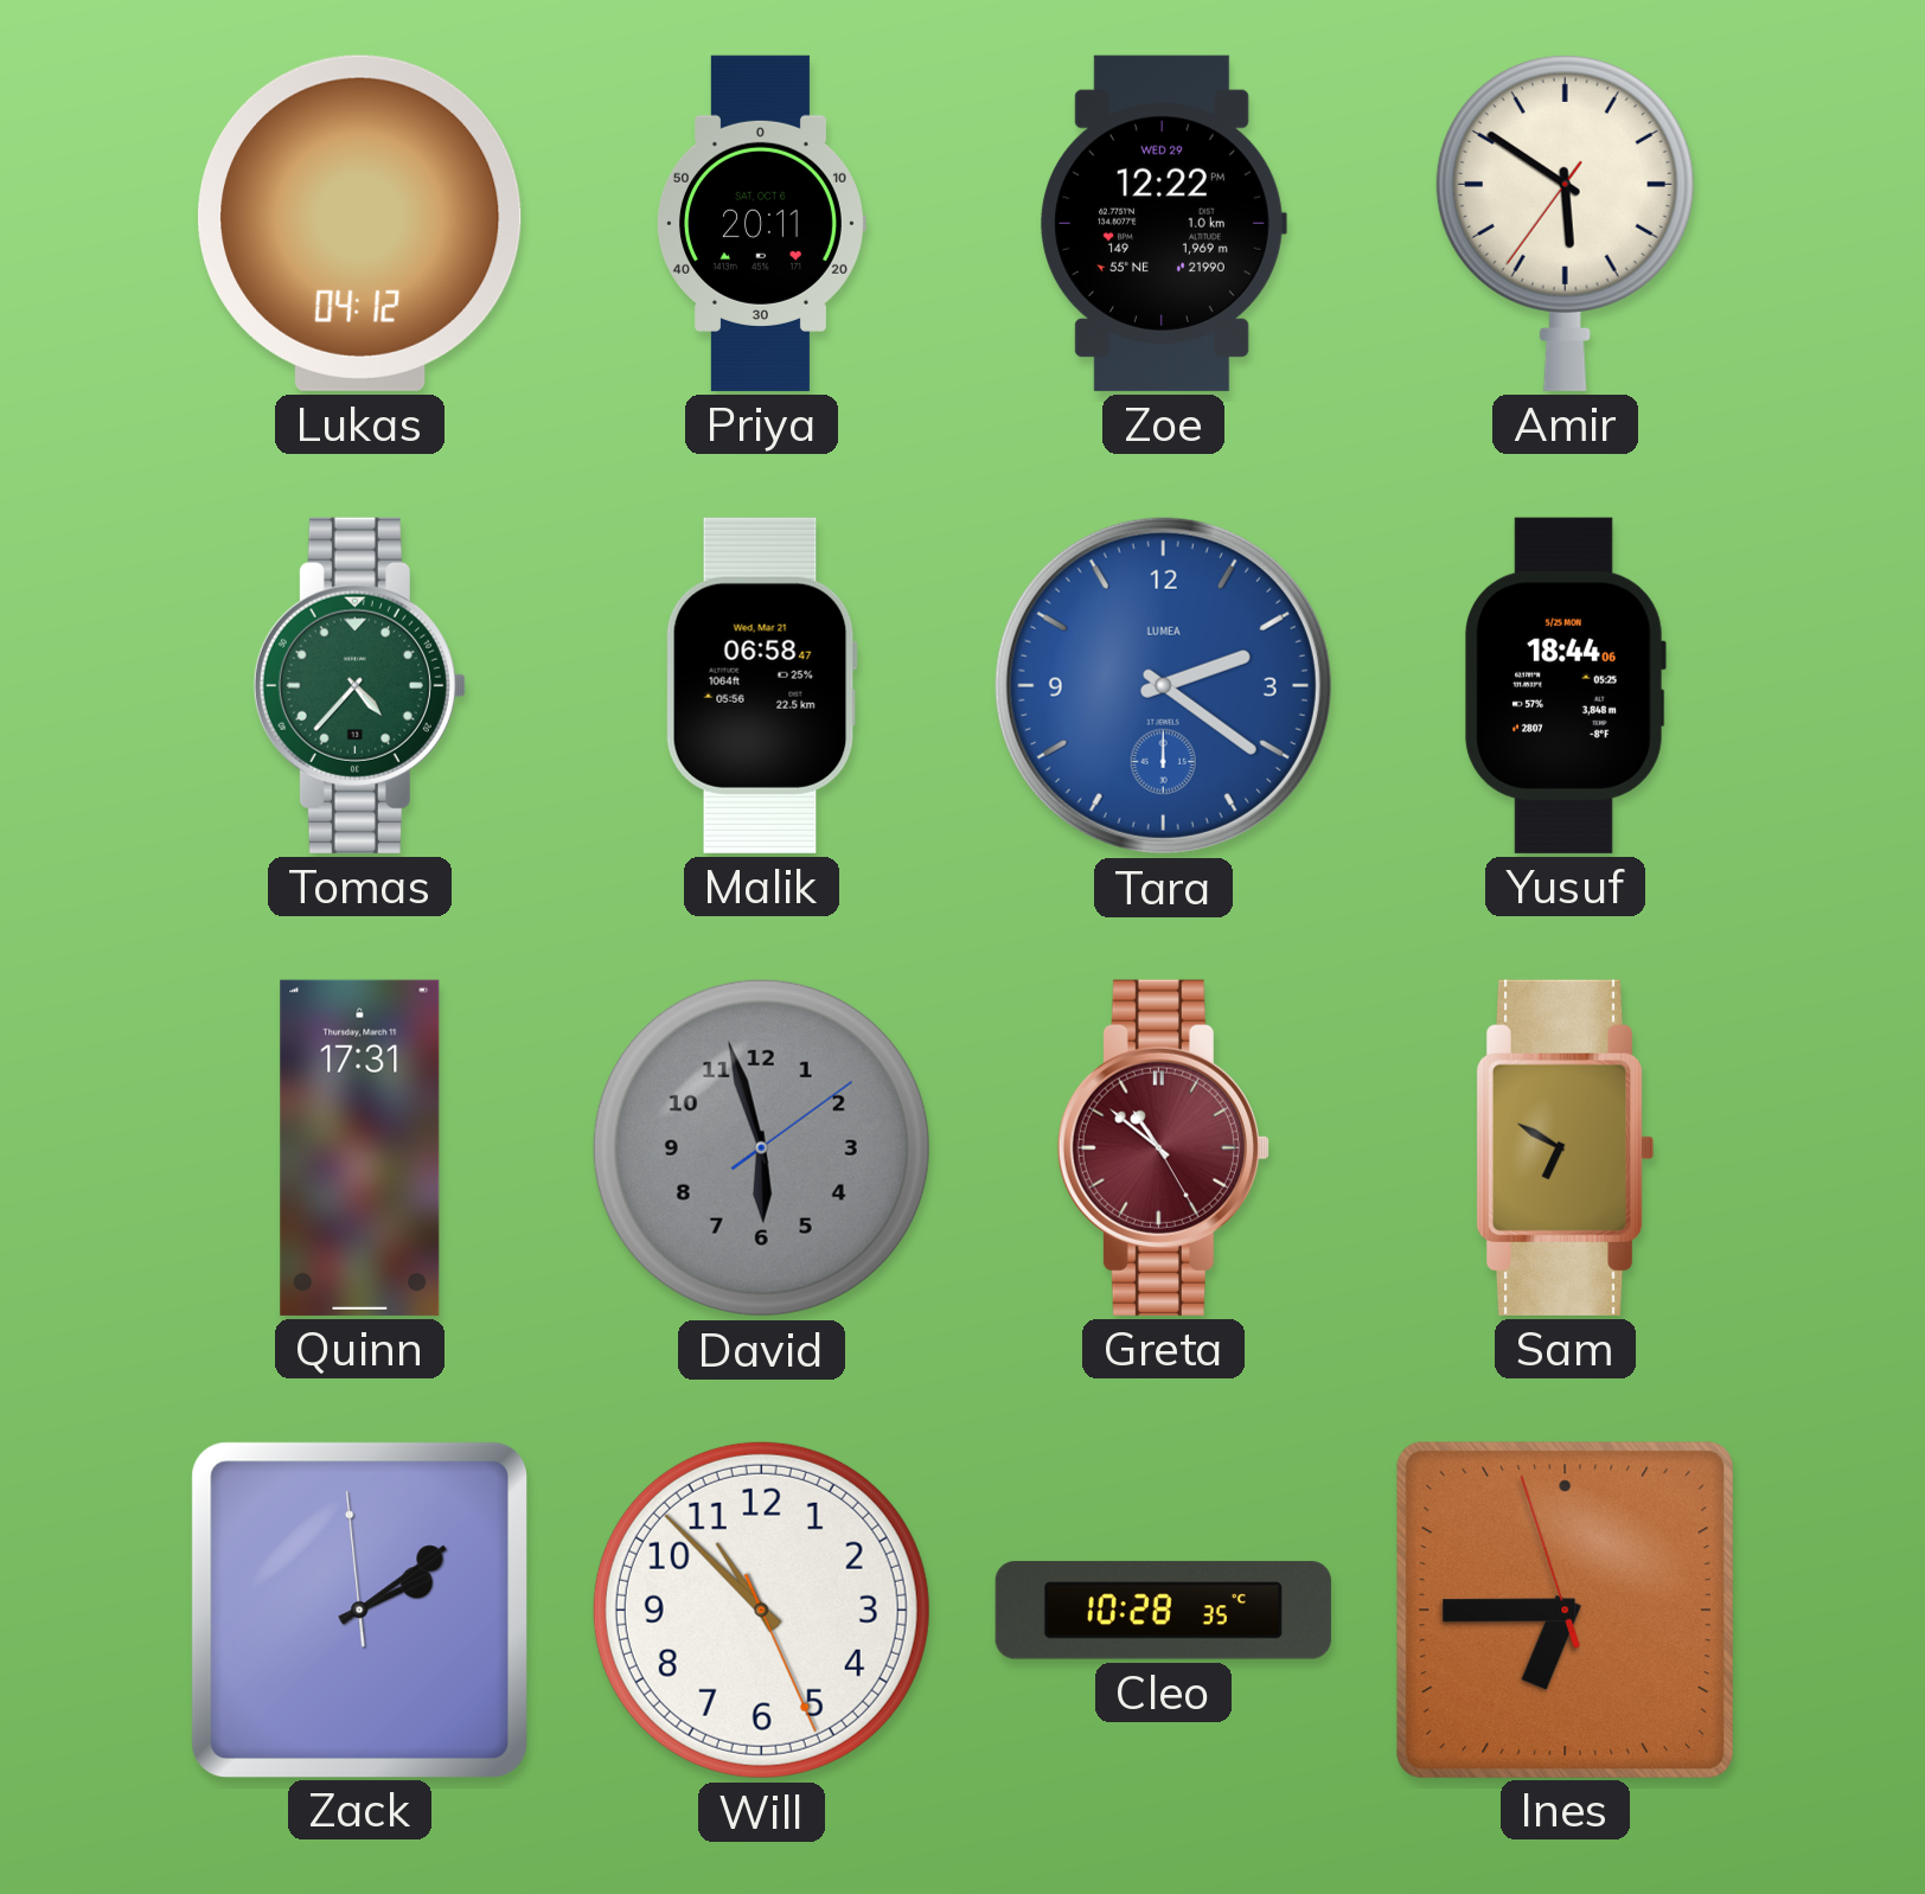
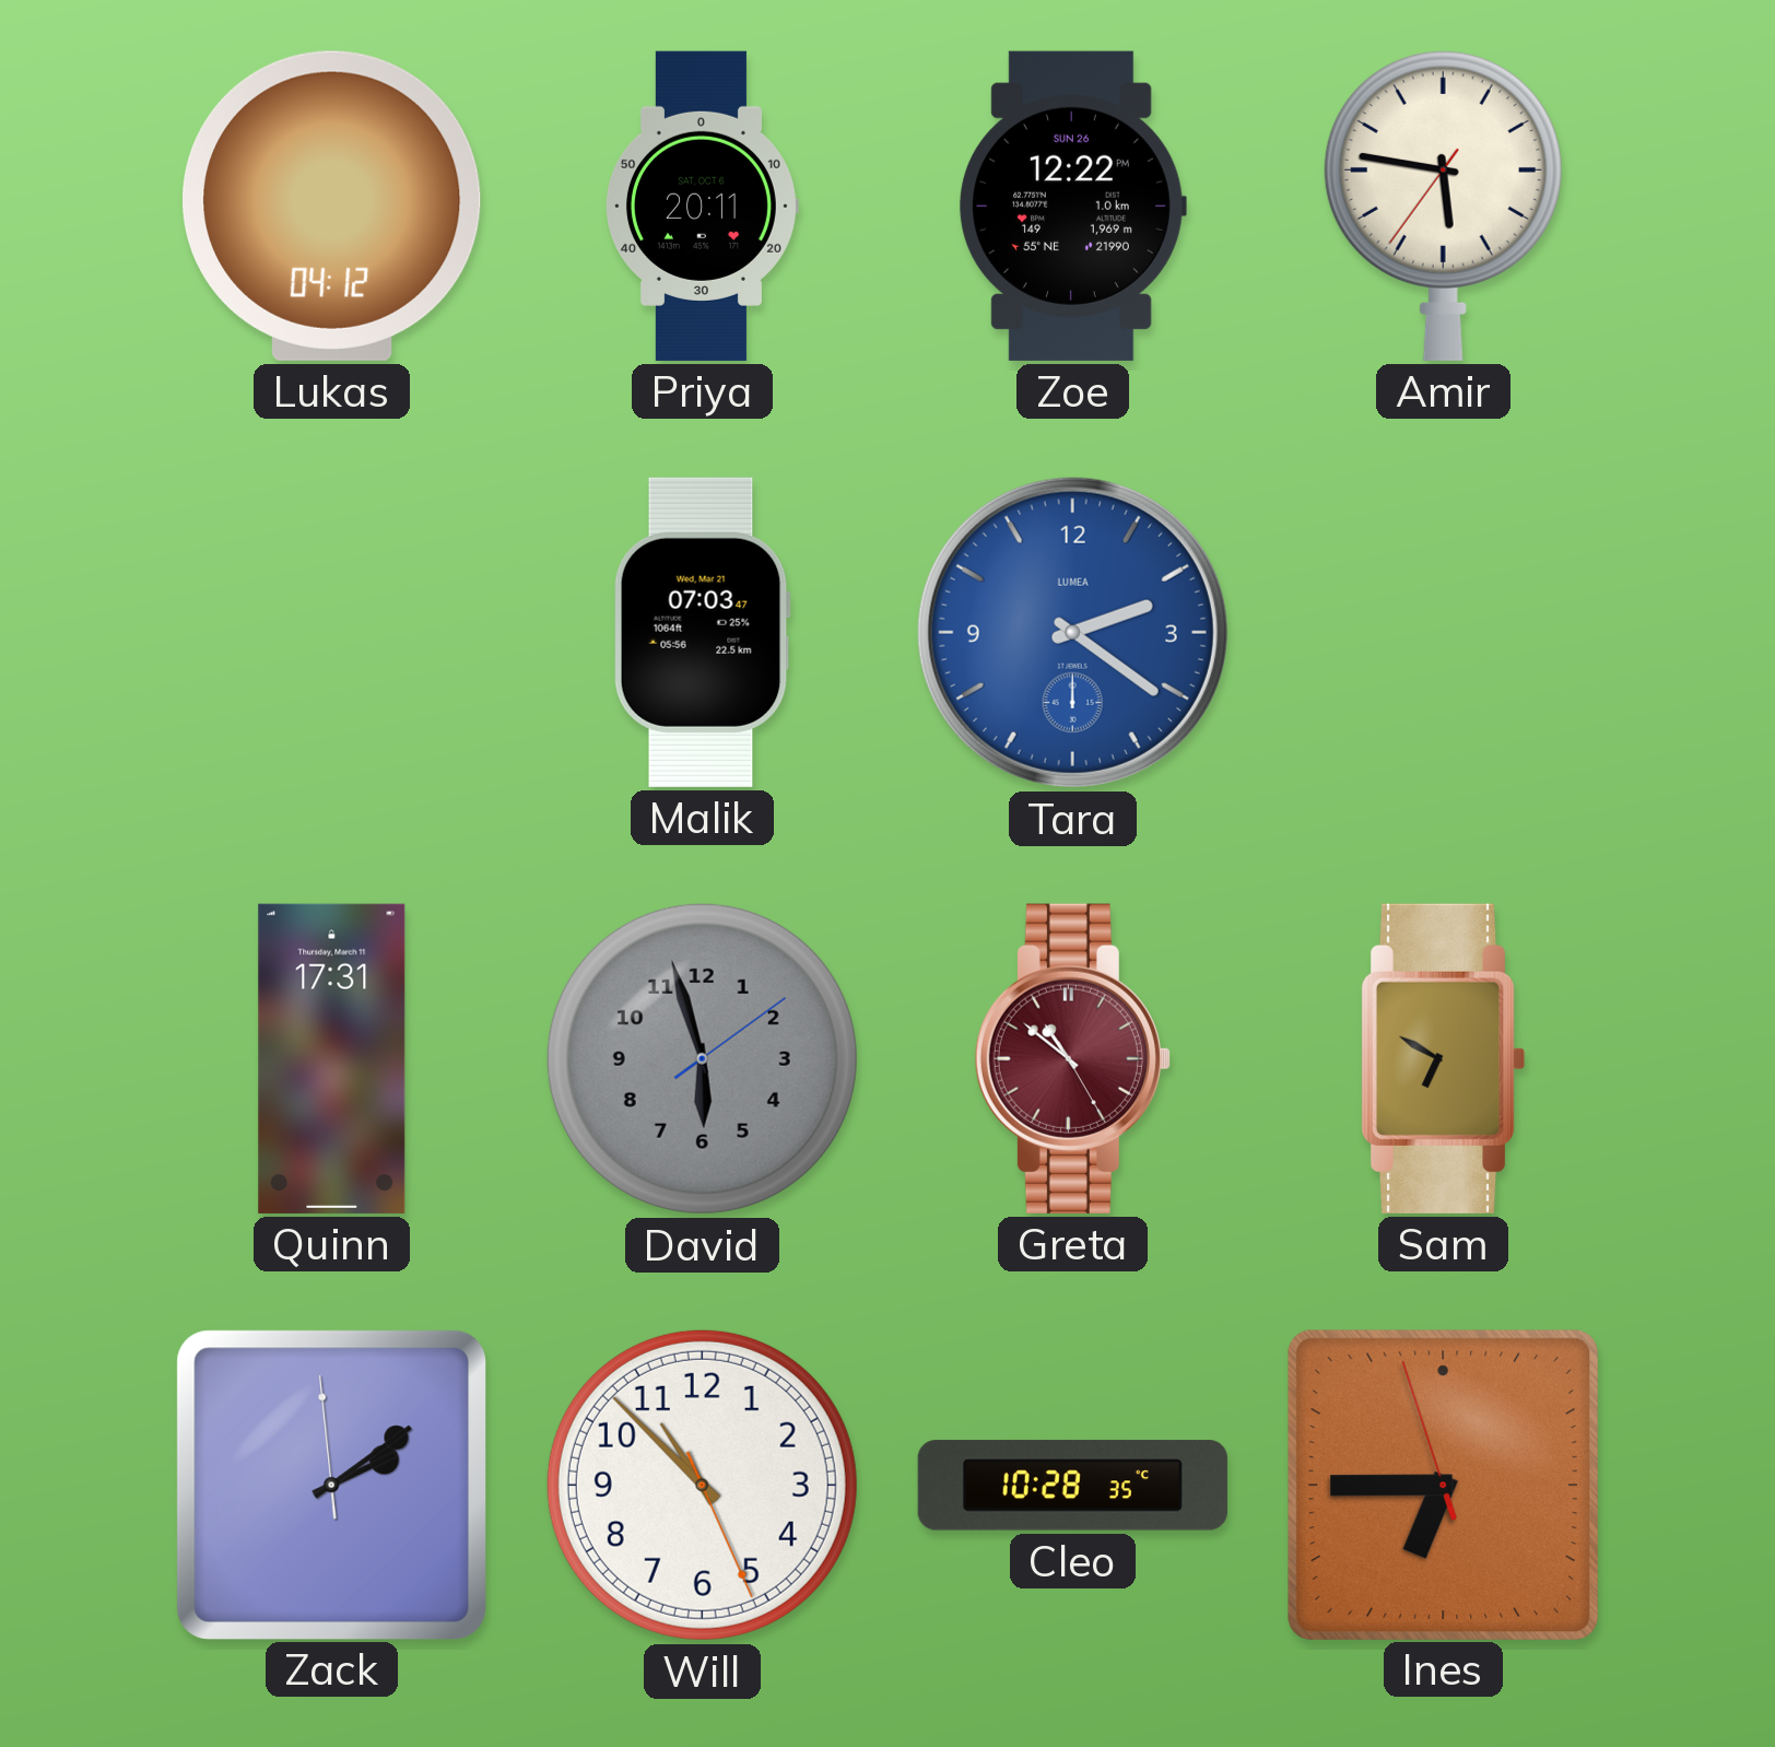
Zoe date: WED 29 -> SUN 26 (1072, 206)
Amir: 5:50 -> 5:46 (1443, 206)
Tomas: 4:37 -> none (359, 685)
Malik: 06:58 -> 07:03 (702, 632)
Yusuf: 18:44 -> none (1565, 685)
